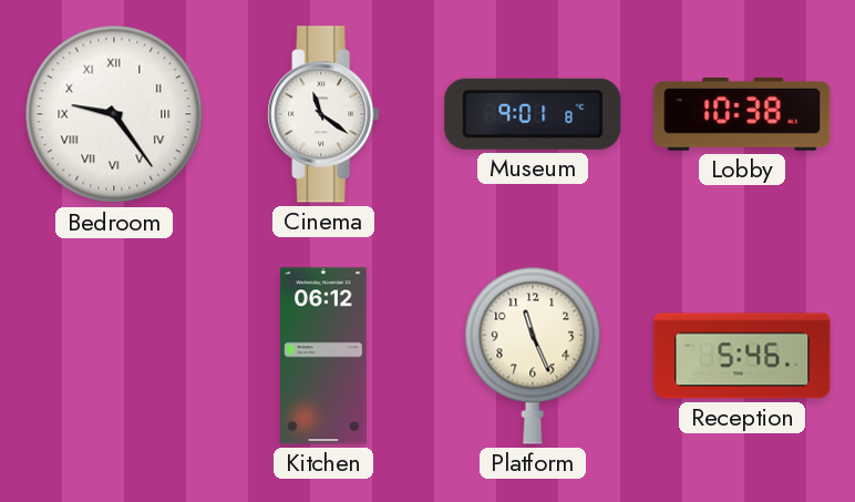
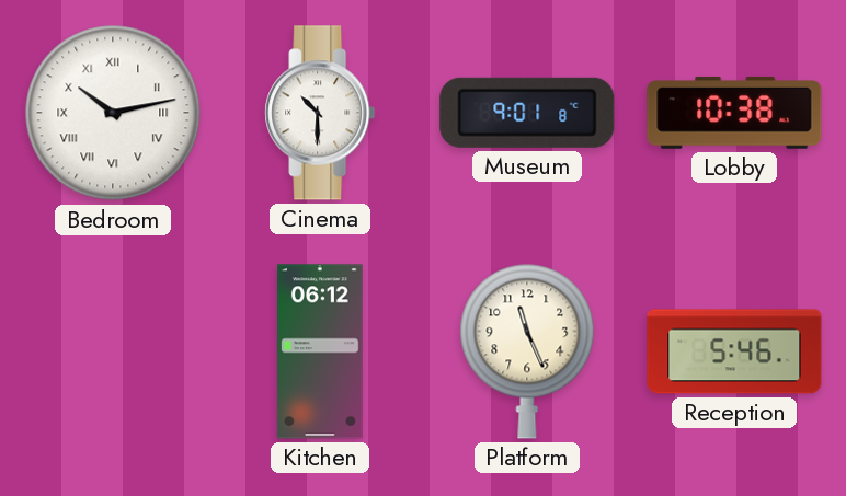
Bedroom: 9:24 -> 10:13 (113, 113)
Cinema: 11:21 -> 10:30 (320, 113)
